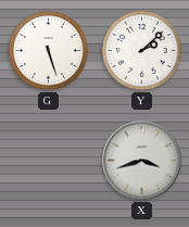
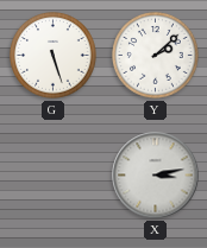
X: 3:42 -> 3:13 (156, 176)
